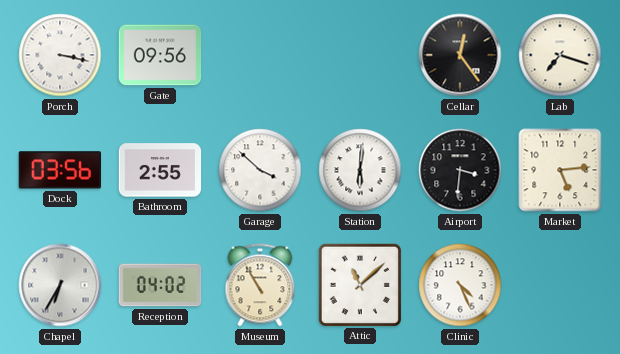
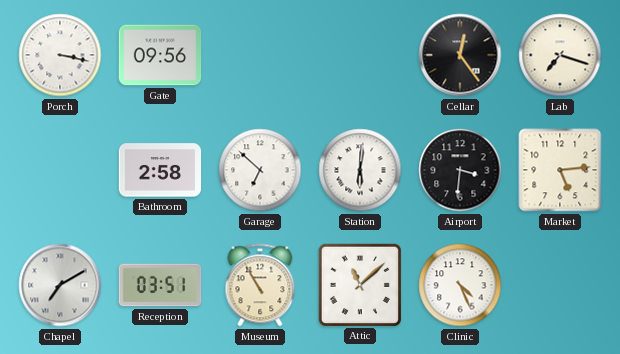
Dock: 03:56 -> none (59, 170)
Bathroom: 2:55 -> 2:58 (160, 170)
Garage: 3:52 -> 6:52 (260, 170)
Chapel: 6:35 -> 7:10 (60, 285)
Reception: 04:02 -> 03:51 (160, 285)
